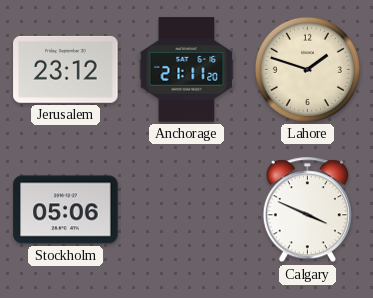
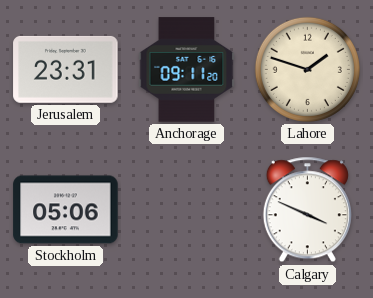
Jerusalem: 23:12 -> 23:31 (66, 69)
Anchorage: 21:11 -> 09:11 (187, 70)
